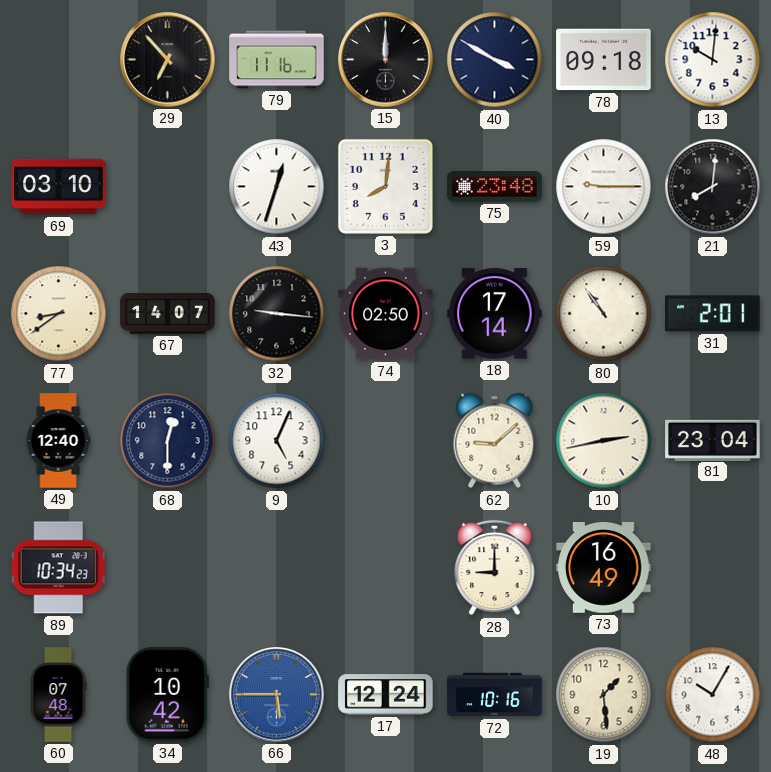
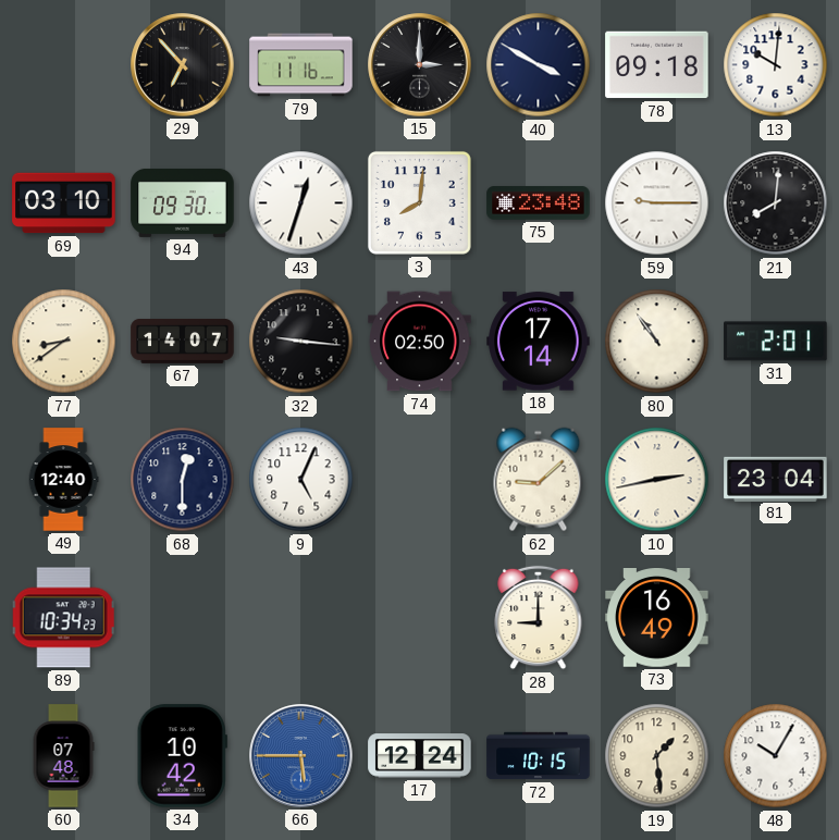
15: 12:00 -> 3:00 (420, 65)
94: none -> 09:30 (183, 202)
72: 10:16 -> 10:15 (539, 756)
